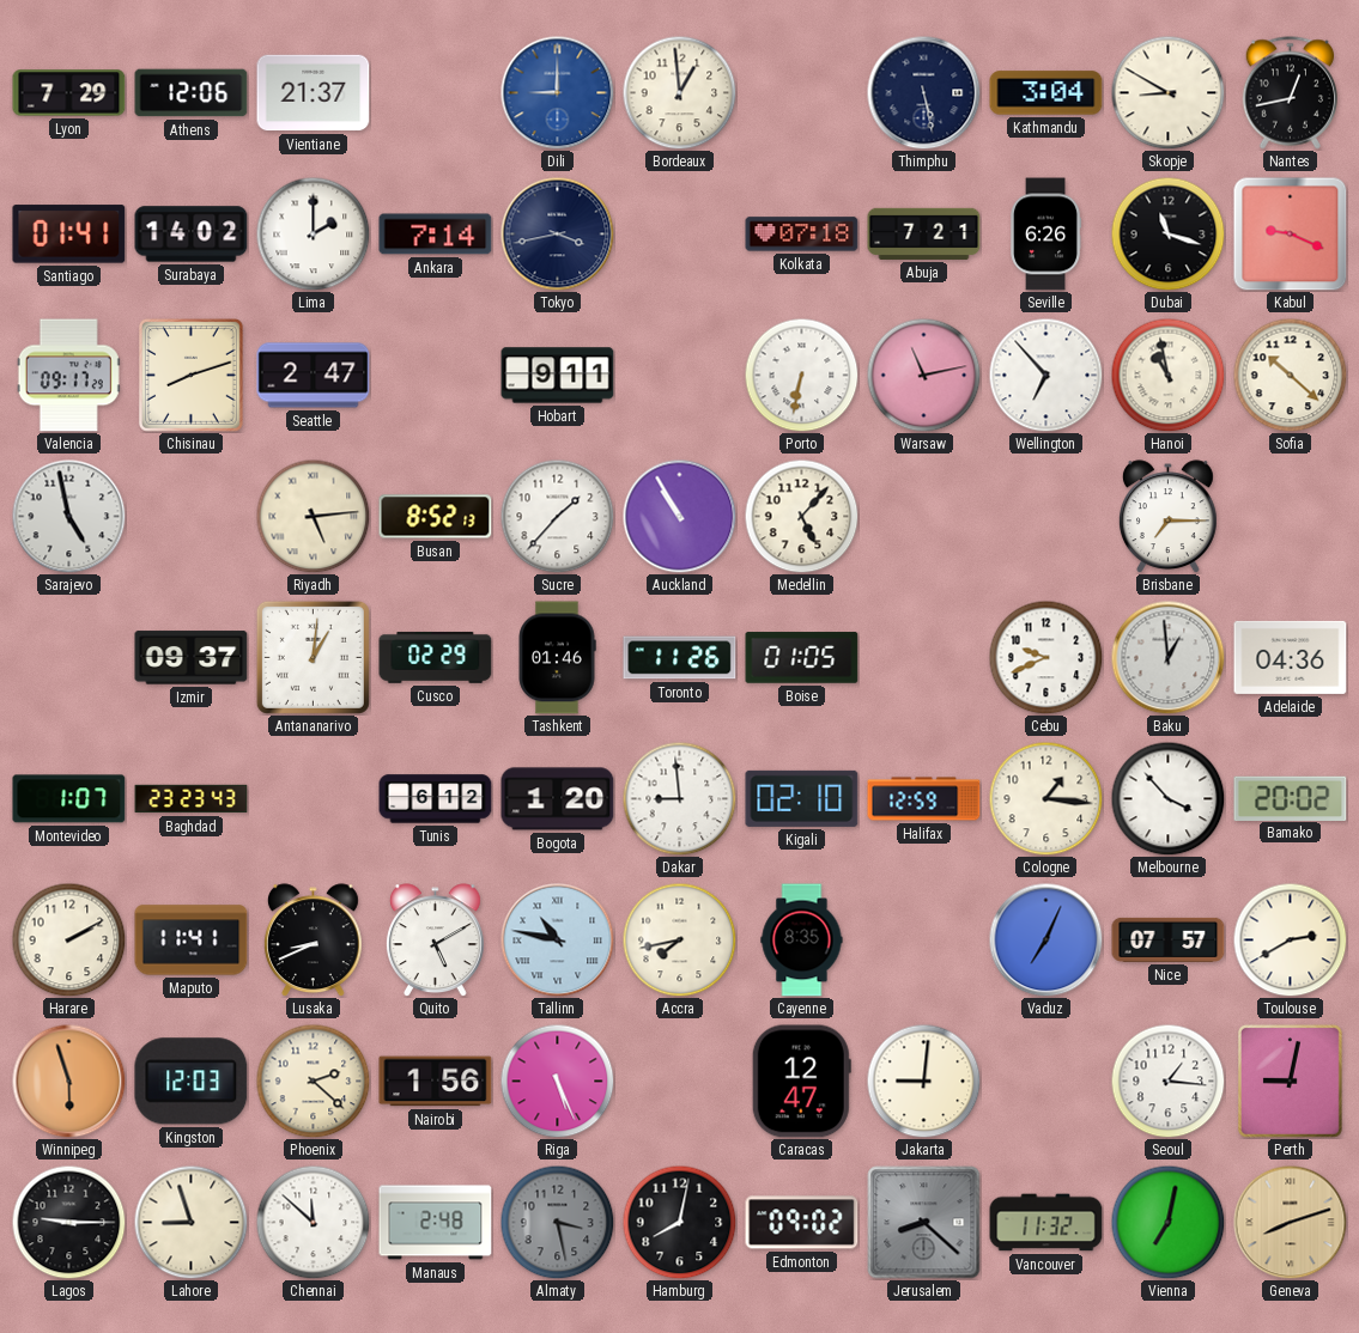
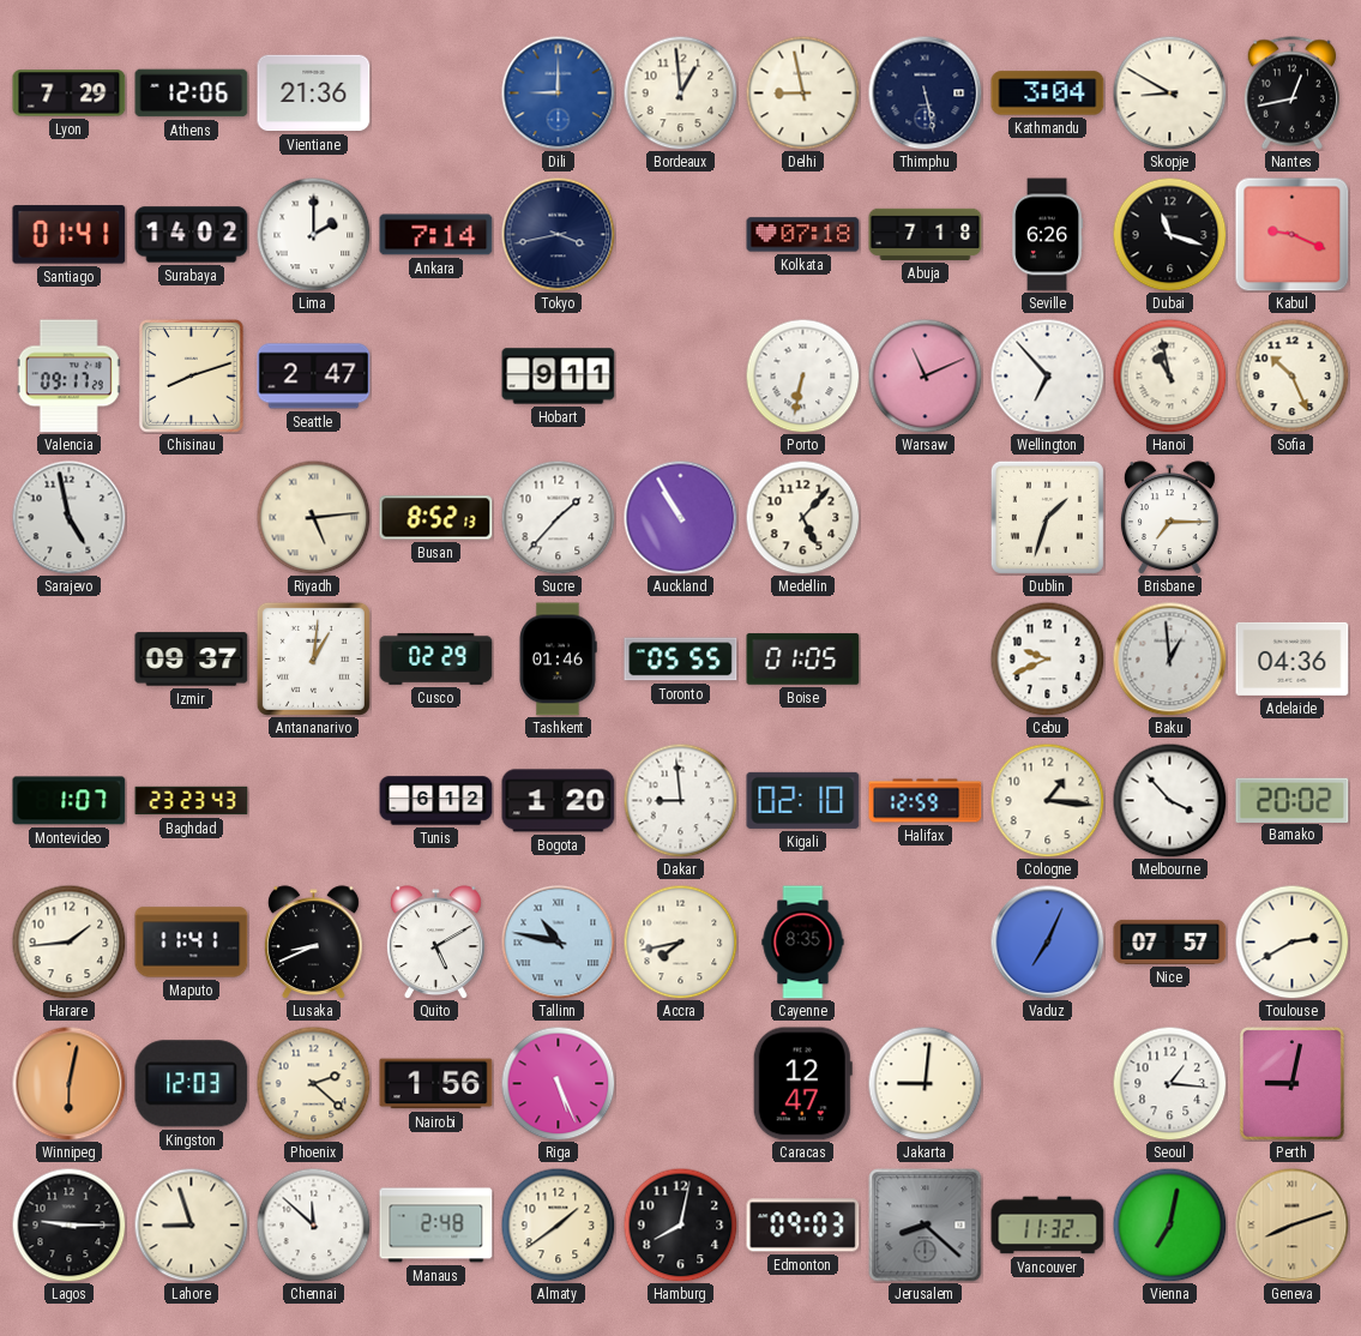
Vientiane: 21:37 -> 21:36 (314, 94)
Delhi: none -> 8:58 (802, 92)
Abuja: 7:21 -> 7:18 (926, 234)
Warsaw: 11:13 -> 11:11 (925, 375)
Sofia: 10:22 -> 10:26 (1291, 375)
Dublin: none -> 1:33 (1047, 517)
Toronto: 11:26 -> 05:55 (681, 660)
Harare: 2:10 -> 1:44 (68, 941)
Winnipeg: 5:57 -> 6:02 (68, 1083)
Almaty: 3:28 -> 1:39 (558, 1224)
Almaty dial: grey -> cream (558, 1224)
Edmonton: 09:02 -> 09:03 (803, 1226)
